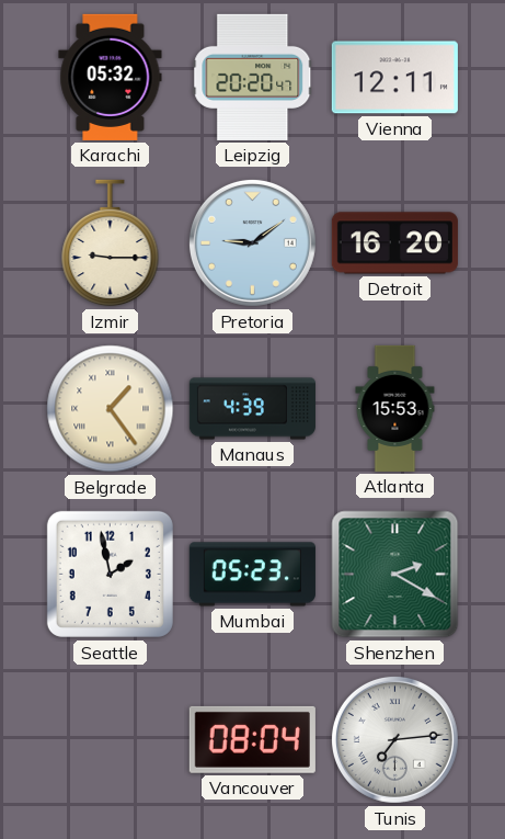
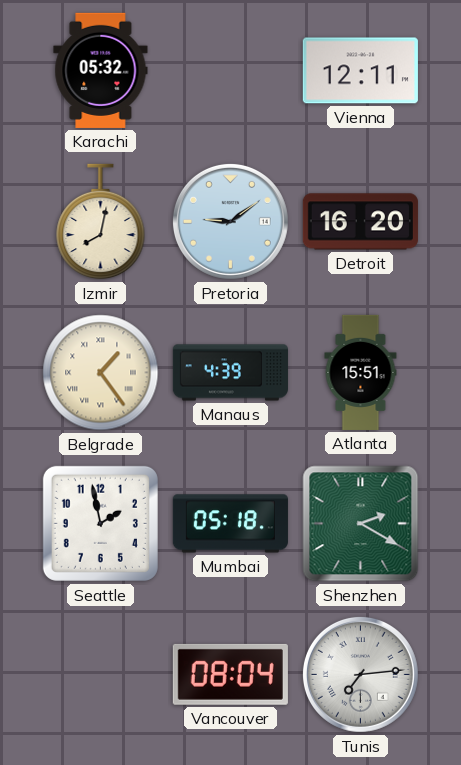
Leipzig: 20:20 -> none (253, 77)
Izmir: 9:15 -> 8:02 (101, 222)
Atlanta: 15:53 -> 15:51 (361, 372)
Mumbai: 05:23 -> 05:18 (230, 524)
